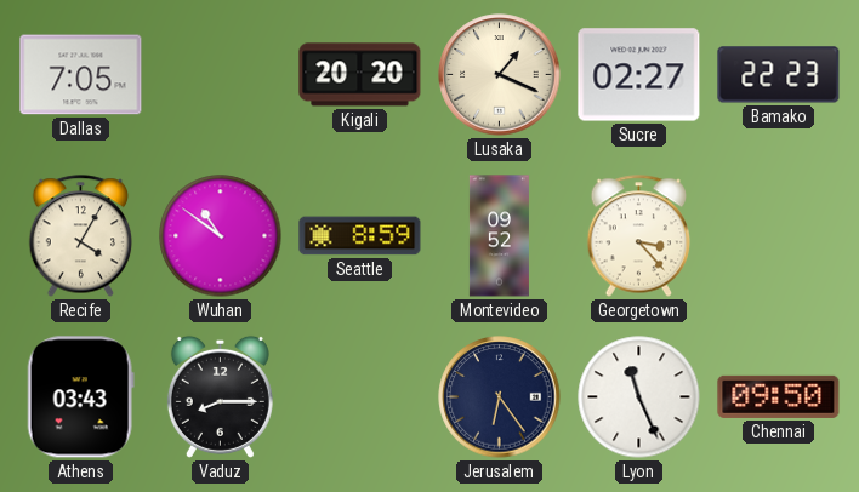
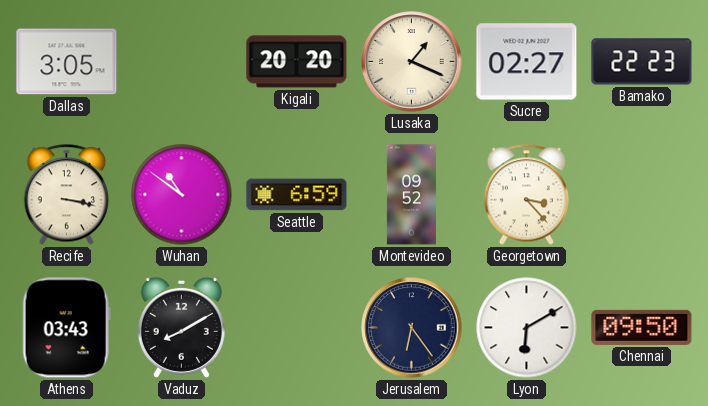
Dallas: 7:05 -> 3:05 (67, 62)
Recife: 4:05 -> 3:17 (67, 195)
Seattle: 8:59 -> 6:59 (297, 195)
Vaduz: 8:15 -> 8:10 (181, 327)
Lyon: 11:26 -> 6:10 (527, 328)
